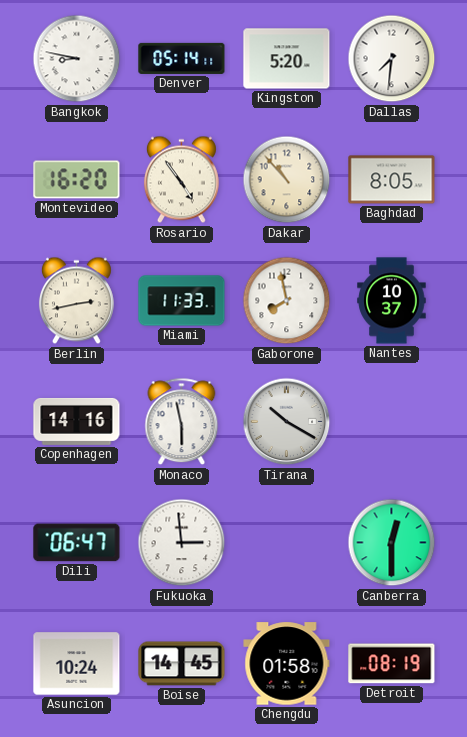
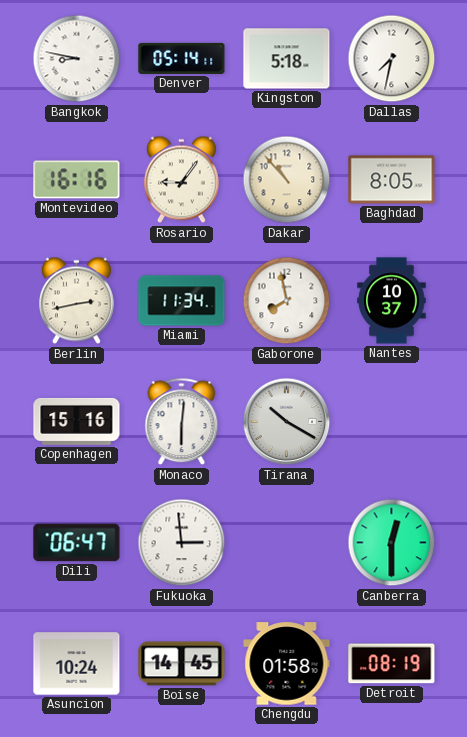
Kingston: 5:20 -> 5:18 (287, 59)
Dallas: 7:31 -> 7:32 (392, 59)
Montevideo: 16:20 -> 16:16 (77, 180)
Rosario: 4:54 -> 9:06 (181, 180)
Miami: 11:33 -> 11:34 (182, 301)
Copenhagen: 14:16 -> 15:16 (77, 421)
Monaco: 5:58 -> 6:01 (182, 422)
